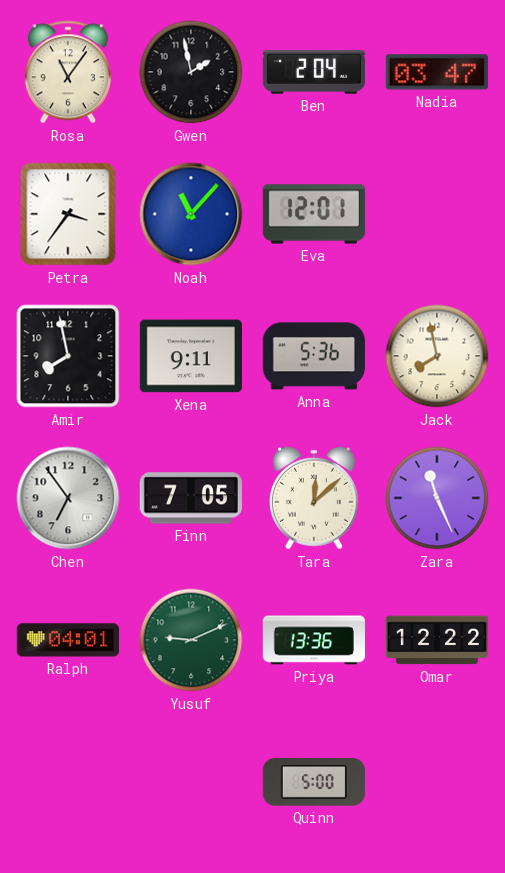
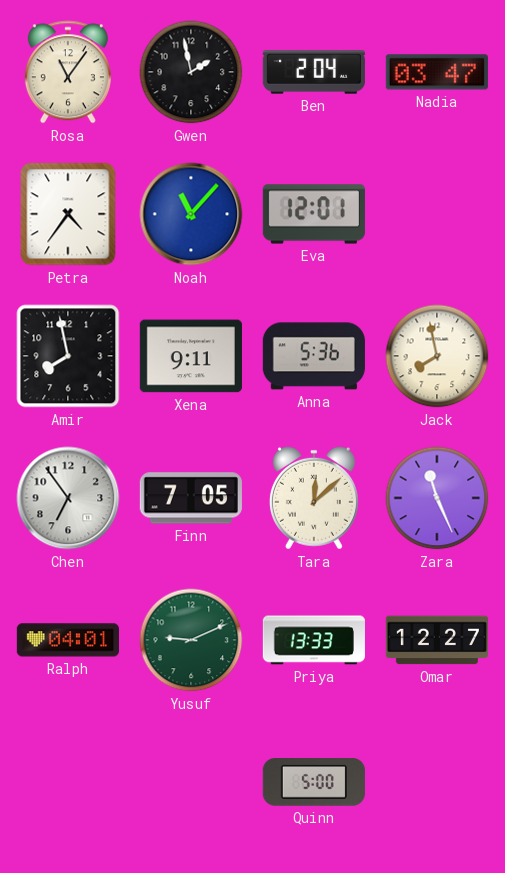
Petra: 3:36 -> 4:36 (68, 214)
Priya: 13:36 -> 13:33 (314, 640)
Omar: 12:22 -> 12:27 (437, 640)
